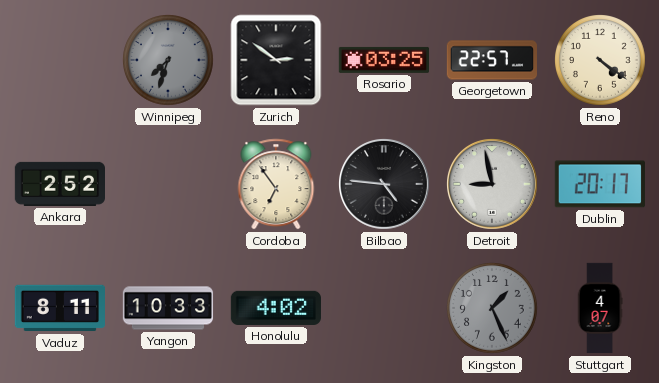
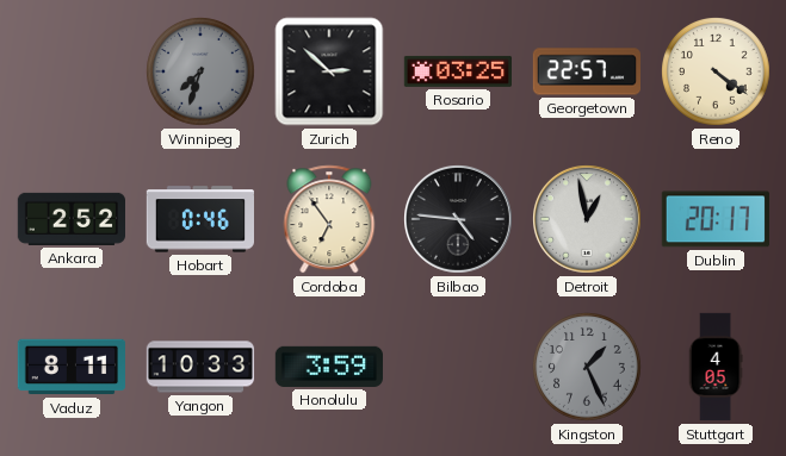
Zurich: 2:51 -> 2:52 (329, 71)
Hobart: none -> 0:46 (199, 219)
Detroit: 8:58 -> 12:58 (588, 220)
Honolulu: 4:02 -> 3:59 (328, 367)
Stuttgart: 4:07 -> 4:05 (716, 367)
